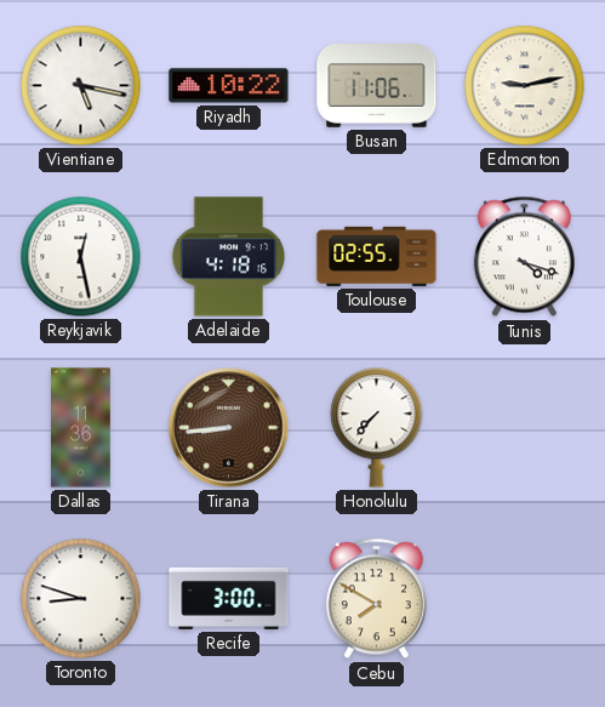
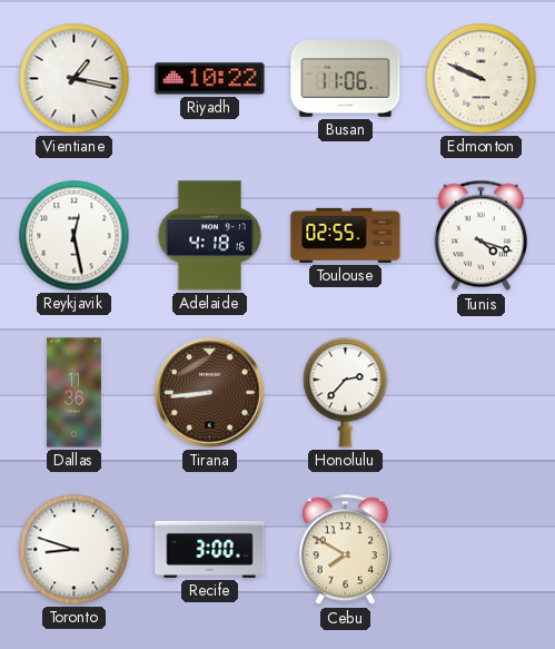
Vientiane: 5:17 -> 1:17 (75, 79)
Edmonton: 9:13 -> 9:49 (482, 79)
Honolulu: 7:37 -> 2:37 (346, 393)
